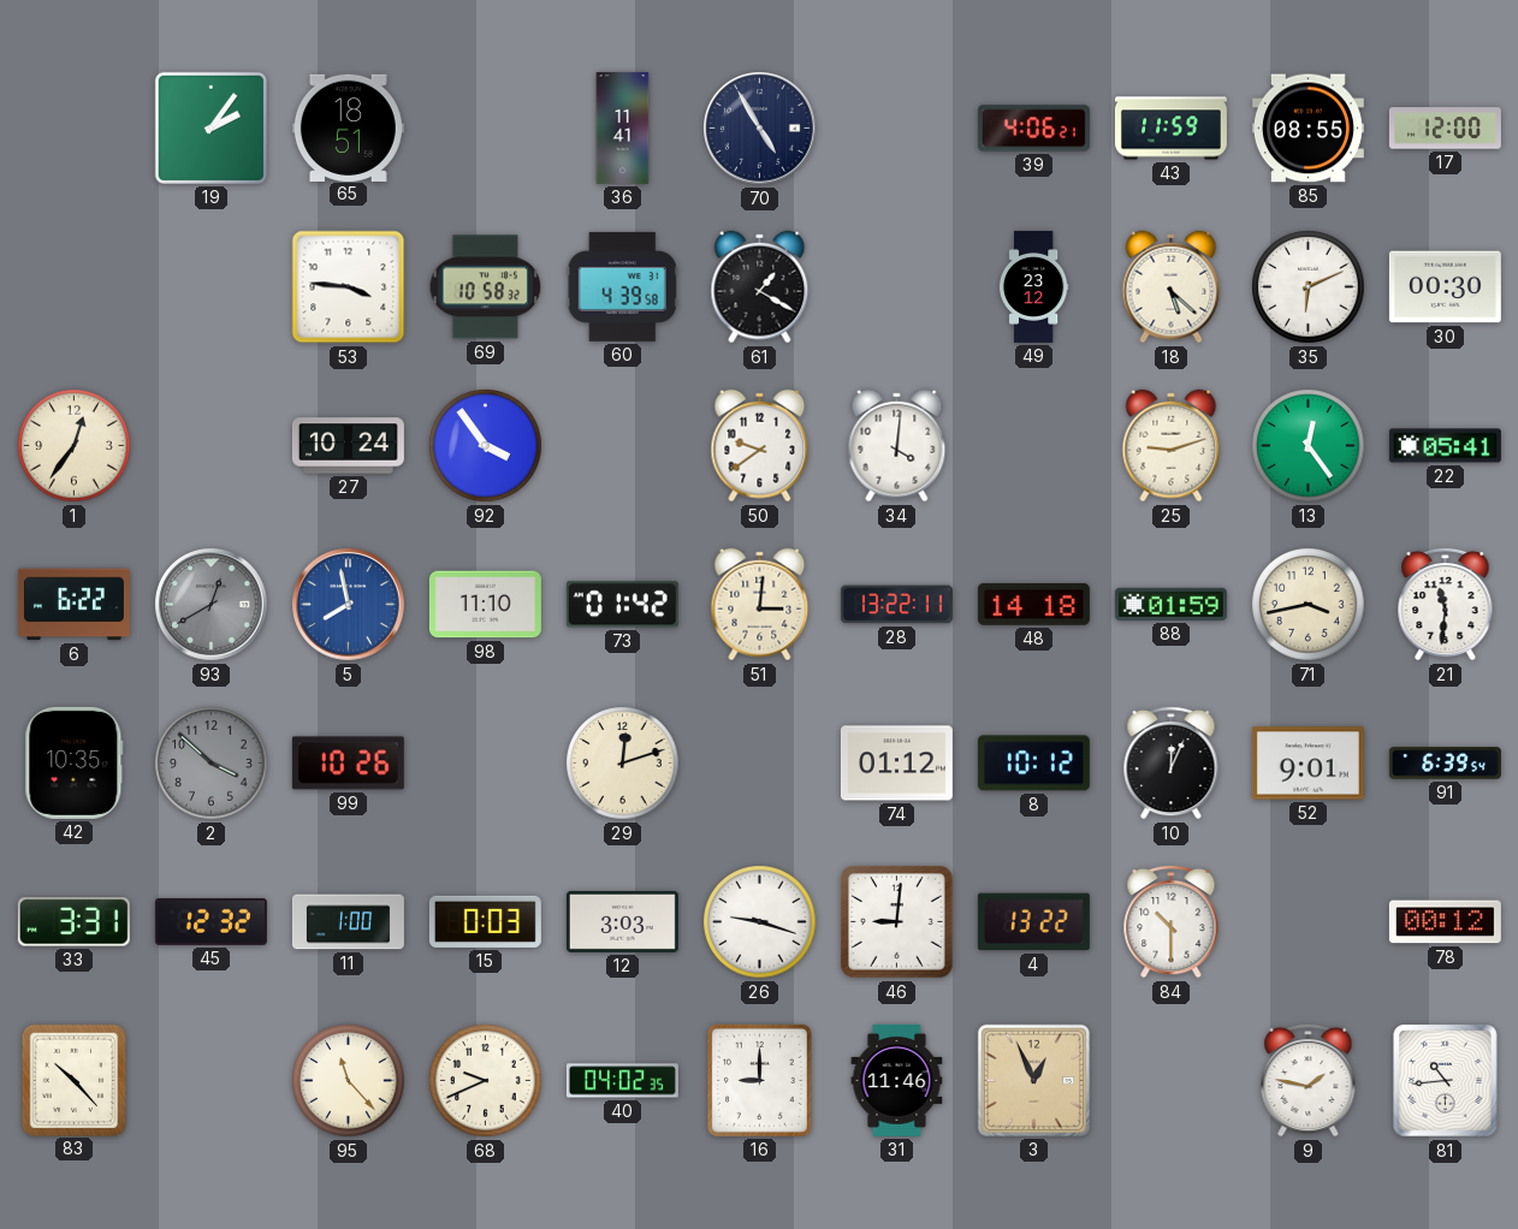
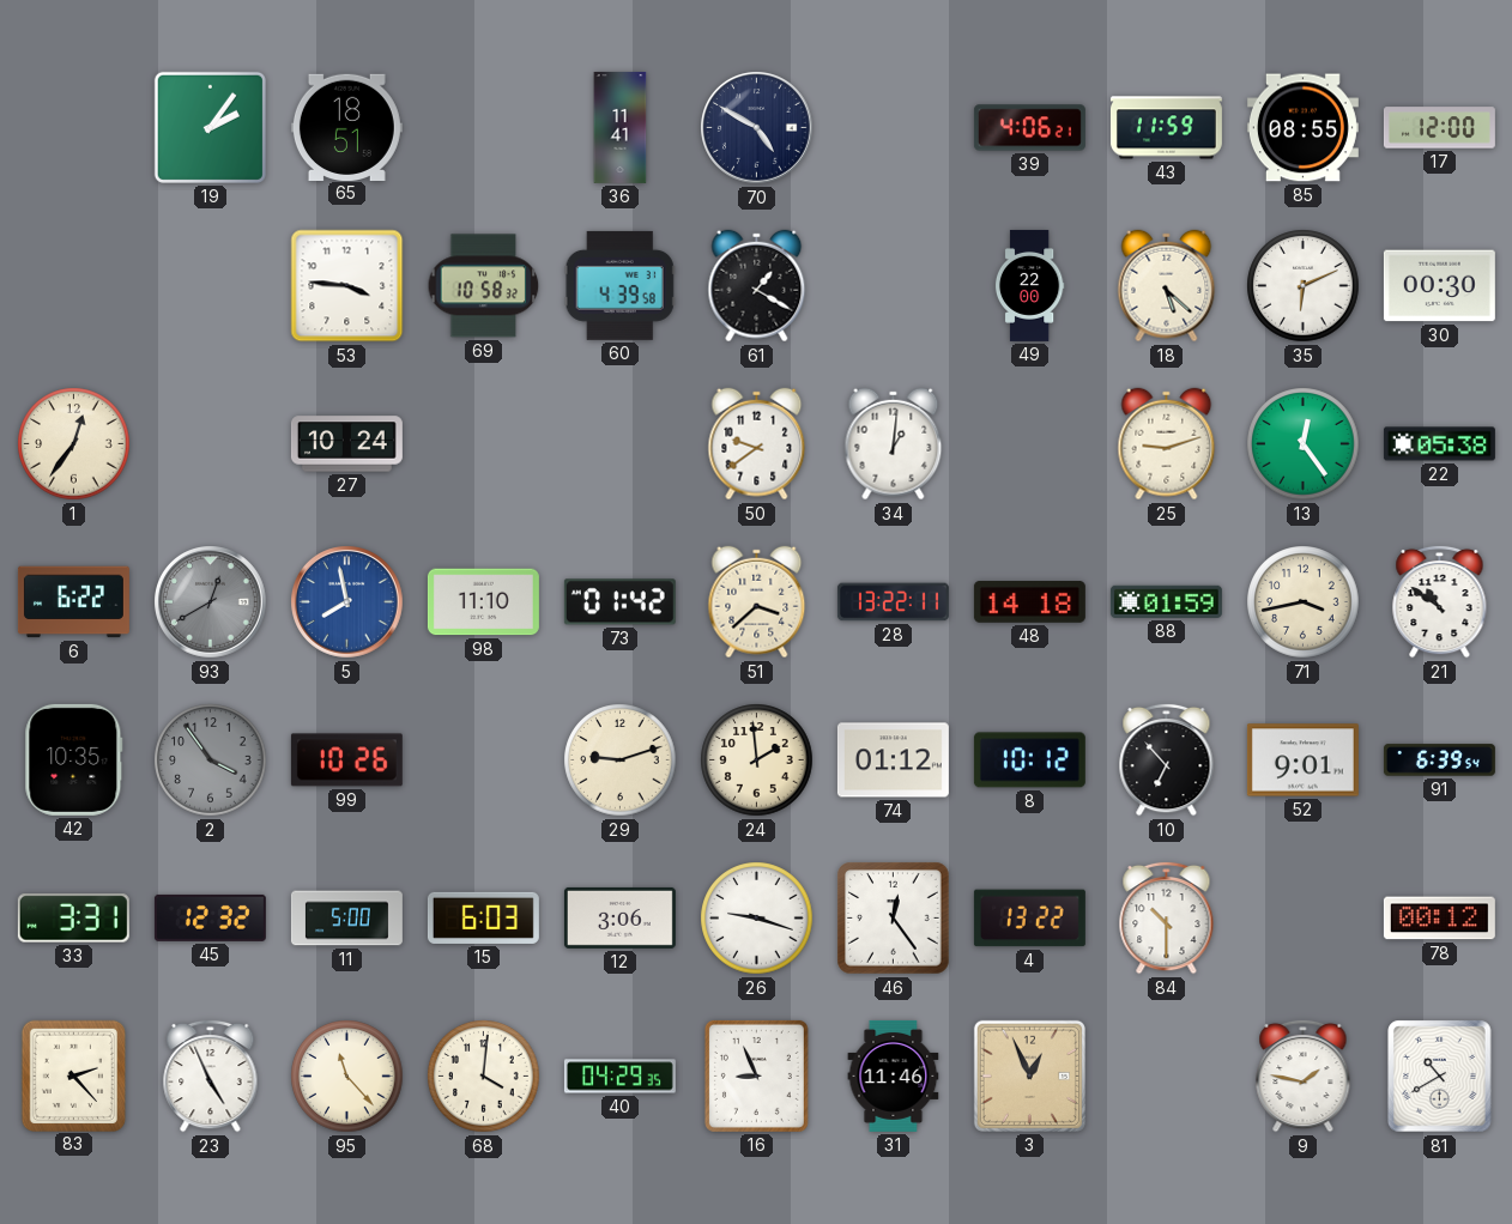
70: 4:55 -> 4:50 (757, 128)
49: 23:12 -> 22:00 (1029, 285)
92: 3:54 -> none (486, 446)
34: 4:01 -> 1:01 (894, 444)
22: 05:41 -> 05:38 (1439, 444)
51: 3:01 -> 3:38 (757, 602)
21: 11:31 -> 10:51 (1440, 601)
2: 3:52 -> 3:54 (211, 761)
29: 12:12 -> 9:12 (621, 761)
24: none -> 1:59 (757, 761)
10: 12:04 -> 6:53 (1167, 759)
11: 1:00 -> 5:00 (346, 919)
15: 0:03 -> 6:03 (483, 917)
12: 3:03 -> 3:06 (619, 917)
46: 9:01 -> 12:24 (894, 919)
83: 10:23 -> 2:23 (73, 1075)
23: none -> 4:56 (211, 1075)
68: 9:41 -> 4:01 (484, 1077)
40: 04:02 -> 04:29 (619, 1077)
16: 9:00 -> 8:56 (756, 1075)
81: 10:44 -> 10:40 (1440, 1077)
